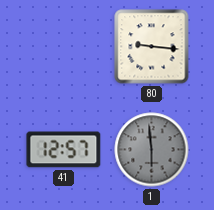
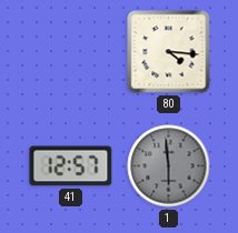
80: 9:16 -> 4:16 (169, 52)
